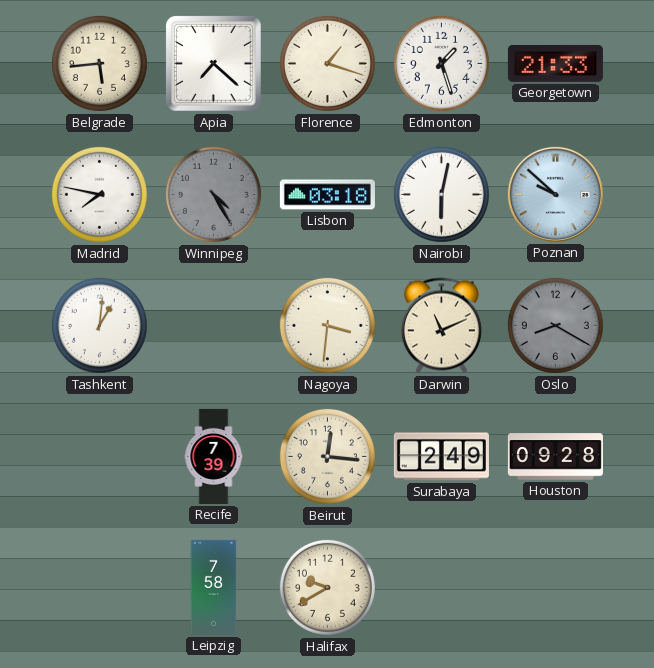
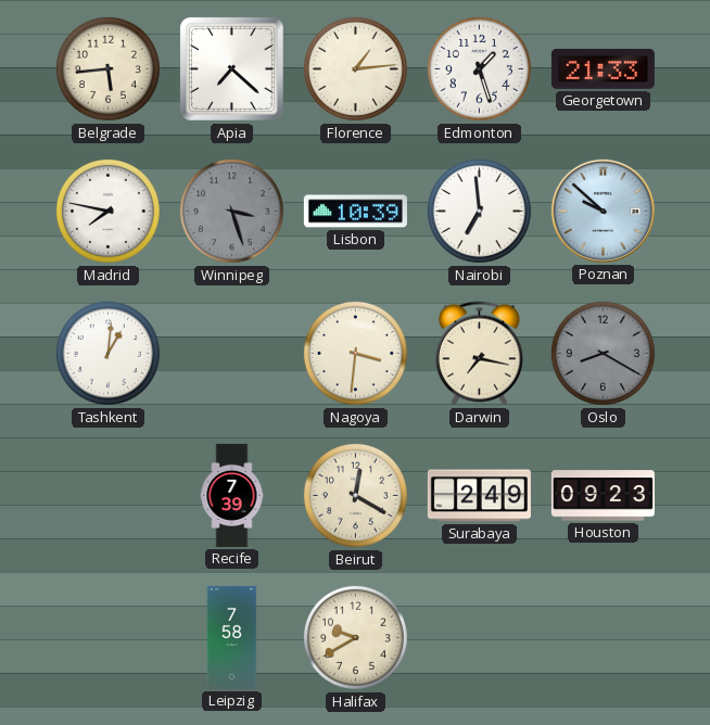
Florence: 1:18 -> 1:14 (355, 68)
Winnipeg: 4:25 -> 3:27 (231, 211)
Lisbon: 03:18 -> 10:39 (355, 212)
Nairobi: 6:02 -> 6:59 (479, 211)
Darwin: 11:11 -> 7:17 (479, 354)
Beirut: 12:16 -> 12:20 (355, 495)
Houston: 09:28 -> 09:23 (603, 496)
